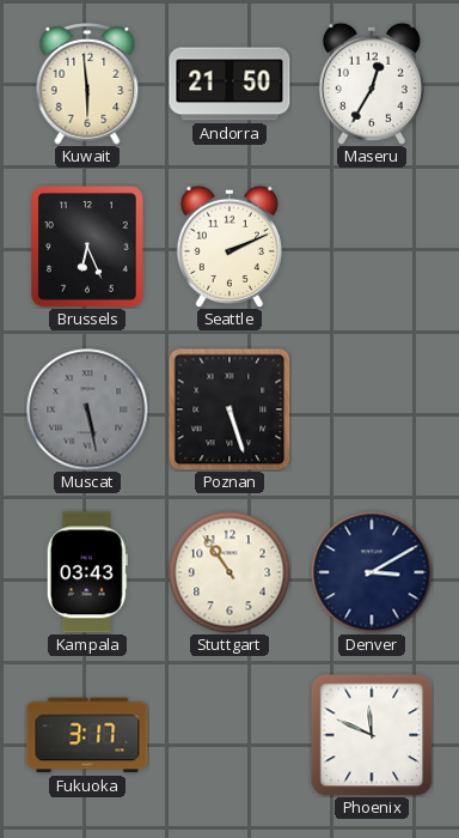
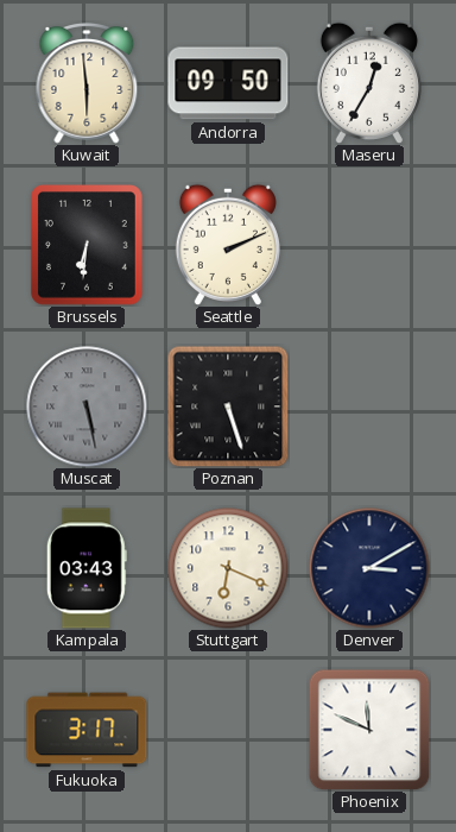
Andorra: 21:50 -> 09:50 (228, 83)
Brussels: 6:26 -> 6:31 (88, 246)
Stuttgart: 10:54 -> 6:19 (228, 568)
